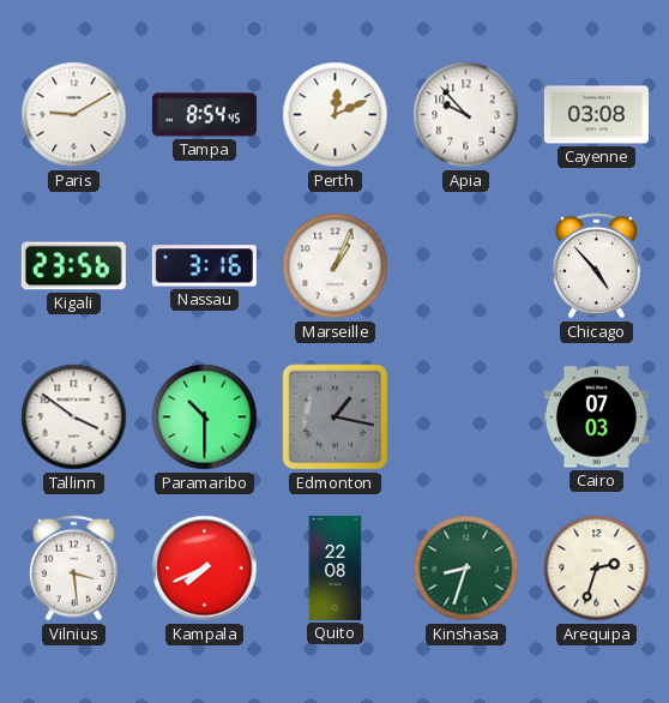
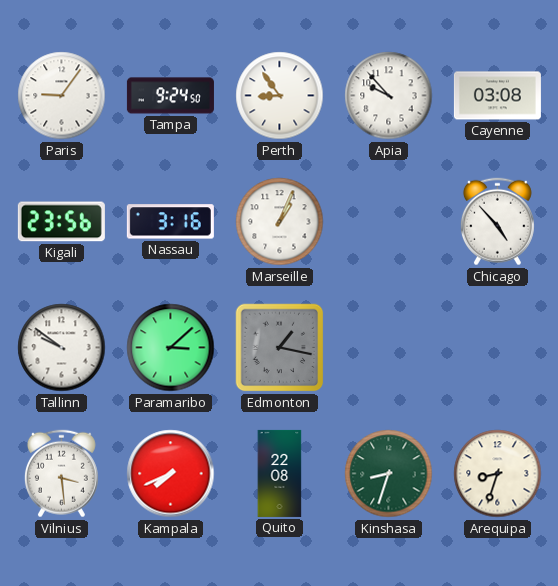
Paris: 9:10 -> 9:06 (62, 96)
Tampa: 8:54 -> 9:24 (170, 96)
Perth: 12:11 -> 8:54 (280, 96)
Tallinn: 3:51 -> 9:51 (62, 348)
Paramaribo: 10:30 -> 3:08 (171, 348)
Cairo: 07:03 -> none (596, 417)
Arequipa: 2:33 -> 8:33 (498, 474)
